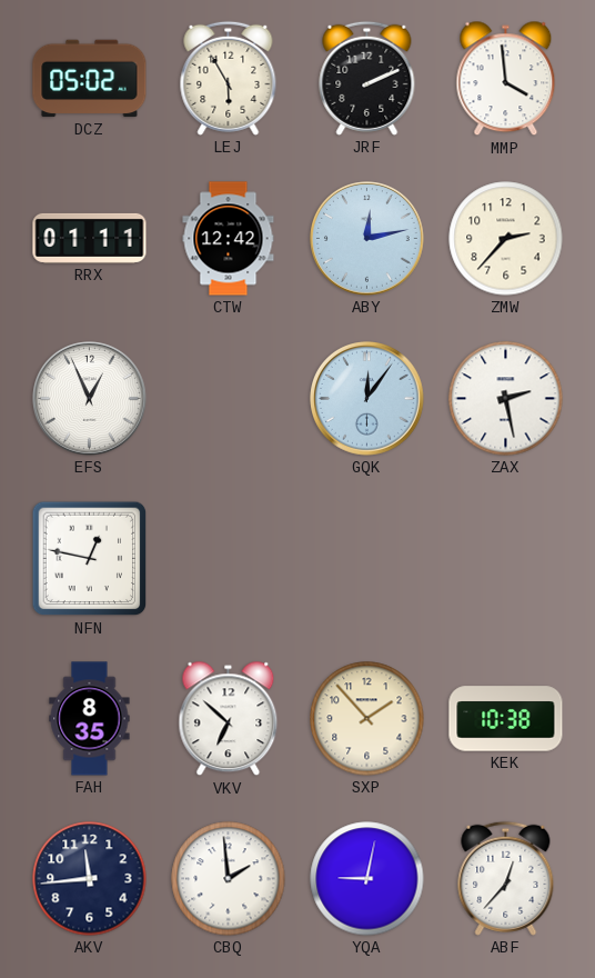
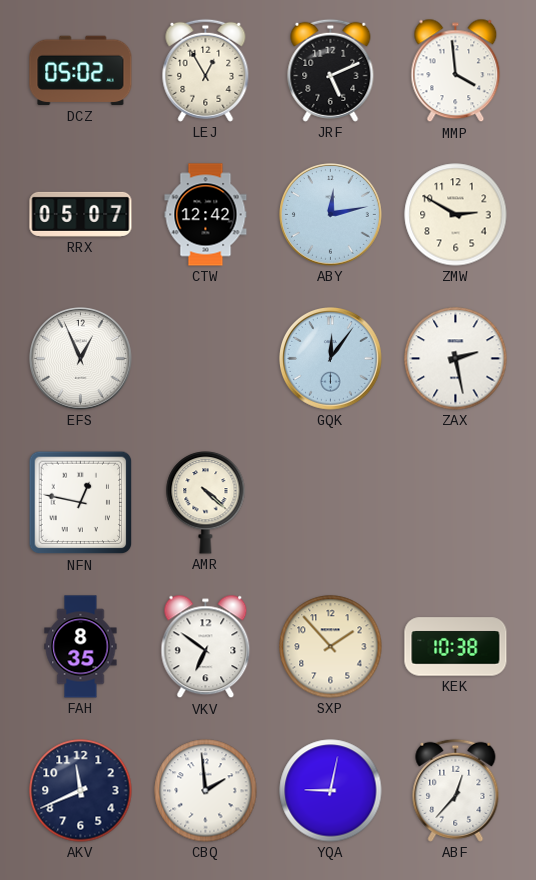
LEJ: 5:55 -> 12:55 (206, 70)
JRF: 2:11 -> 5:11 (331, 70)
RRX: 01:11 -> 05:07 (81, 214)
ZMW: 2:37 -> 2:50 (456, 215)
AMR: none -> 4:22 (206, 503)
VKV: 6:52 -> 6:51 (206, 647)
AKV: 11:44 -> 11:41 (81, 791)
